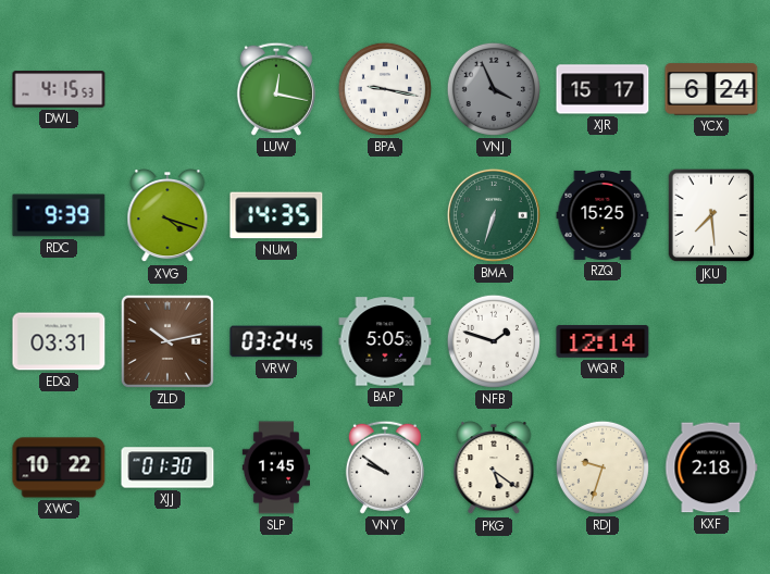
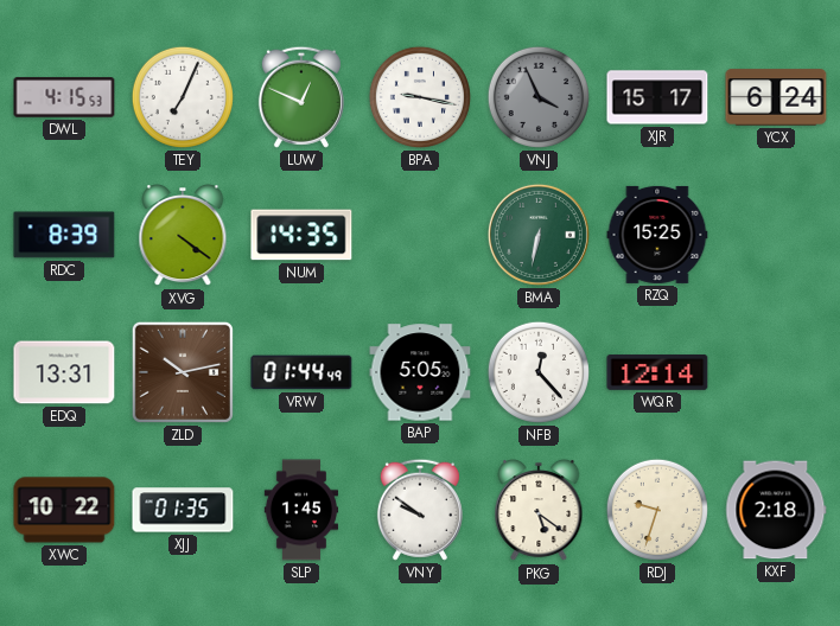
TEY: none -> 7:04 (183, 97)
LUW: 12:17 -> 12:49 (301, 97)
RDC: 9:39 -> 8:39 (64, 235)
XVG: 4:18 -> 4:21 (183, 236)
BMA: 6:33 -> 6:32 (539, 235)
JKU: 7:29 -> none (711, 215)
EDQ: 03:31 -> 13:31 (64, 372)
VRW: 03:24 -> 01:44 (301, 372)
NFB: 1:48 -> 12:23 (539, 372)
XJJ: 01:30 -> 01:35 (183, 510)
